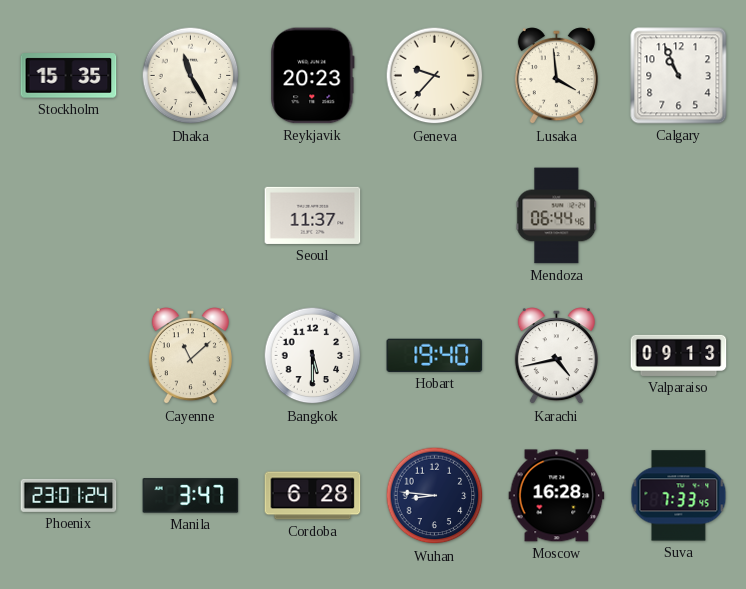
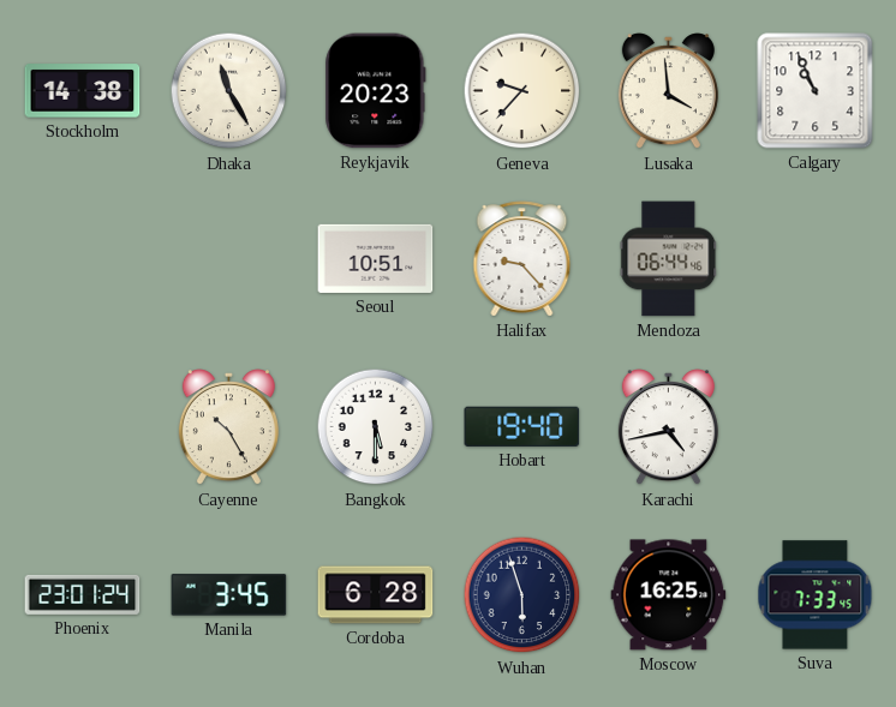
Stockholm: 15:35 -> 14:38 (83, 91)
Seoul: 11:37 -> 10:51 (376, 258)
Halifax: none -> 9:23 (522, 259)
Cayenne: 11:08 -> 10:25 (228, 427)
Valparaiso: 09:13 -> none (679, 355)
Manila: 3:47 -> 3:45 (229, 595)
Wuhan: 8:46 -> 5:57 (522, 595)
Moscow: 16:28 -> 16:25 (669, 595)
